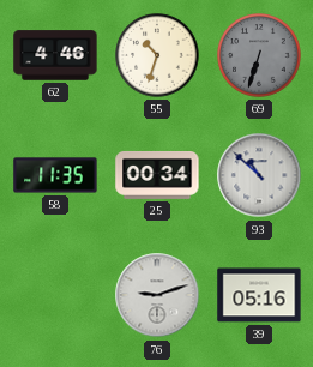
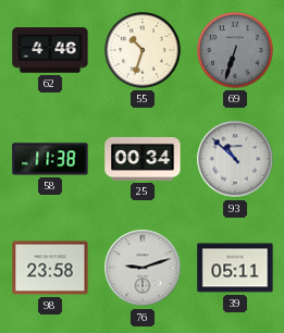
58: 11:35 -> 11:38 (50, 159)
98: none -> 23:58 (50, 268)
39: 05:16 -> 05:11 (235, 268)
